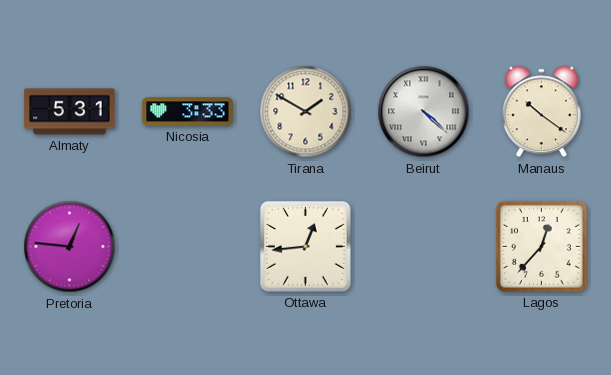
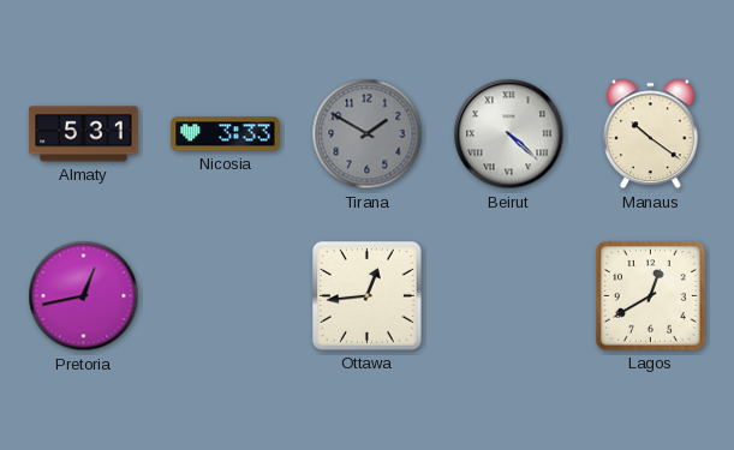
Tirana dial: cream -> grey (368, 134)
Pretoria: 12:46 -> 12:43 (84, 296)
Lagos: 12:37 -> 12:40 (650, 295)
